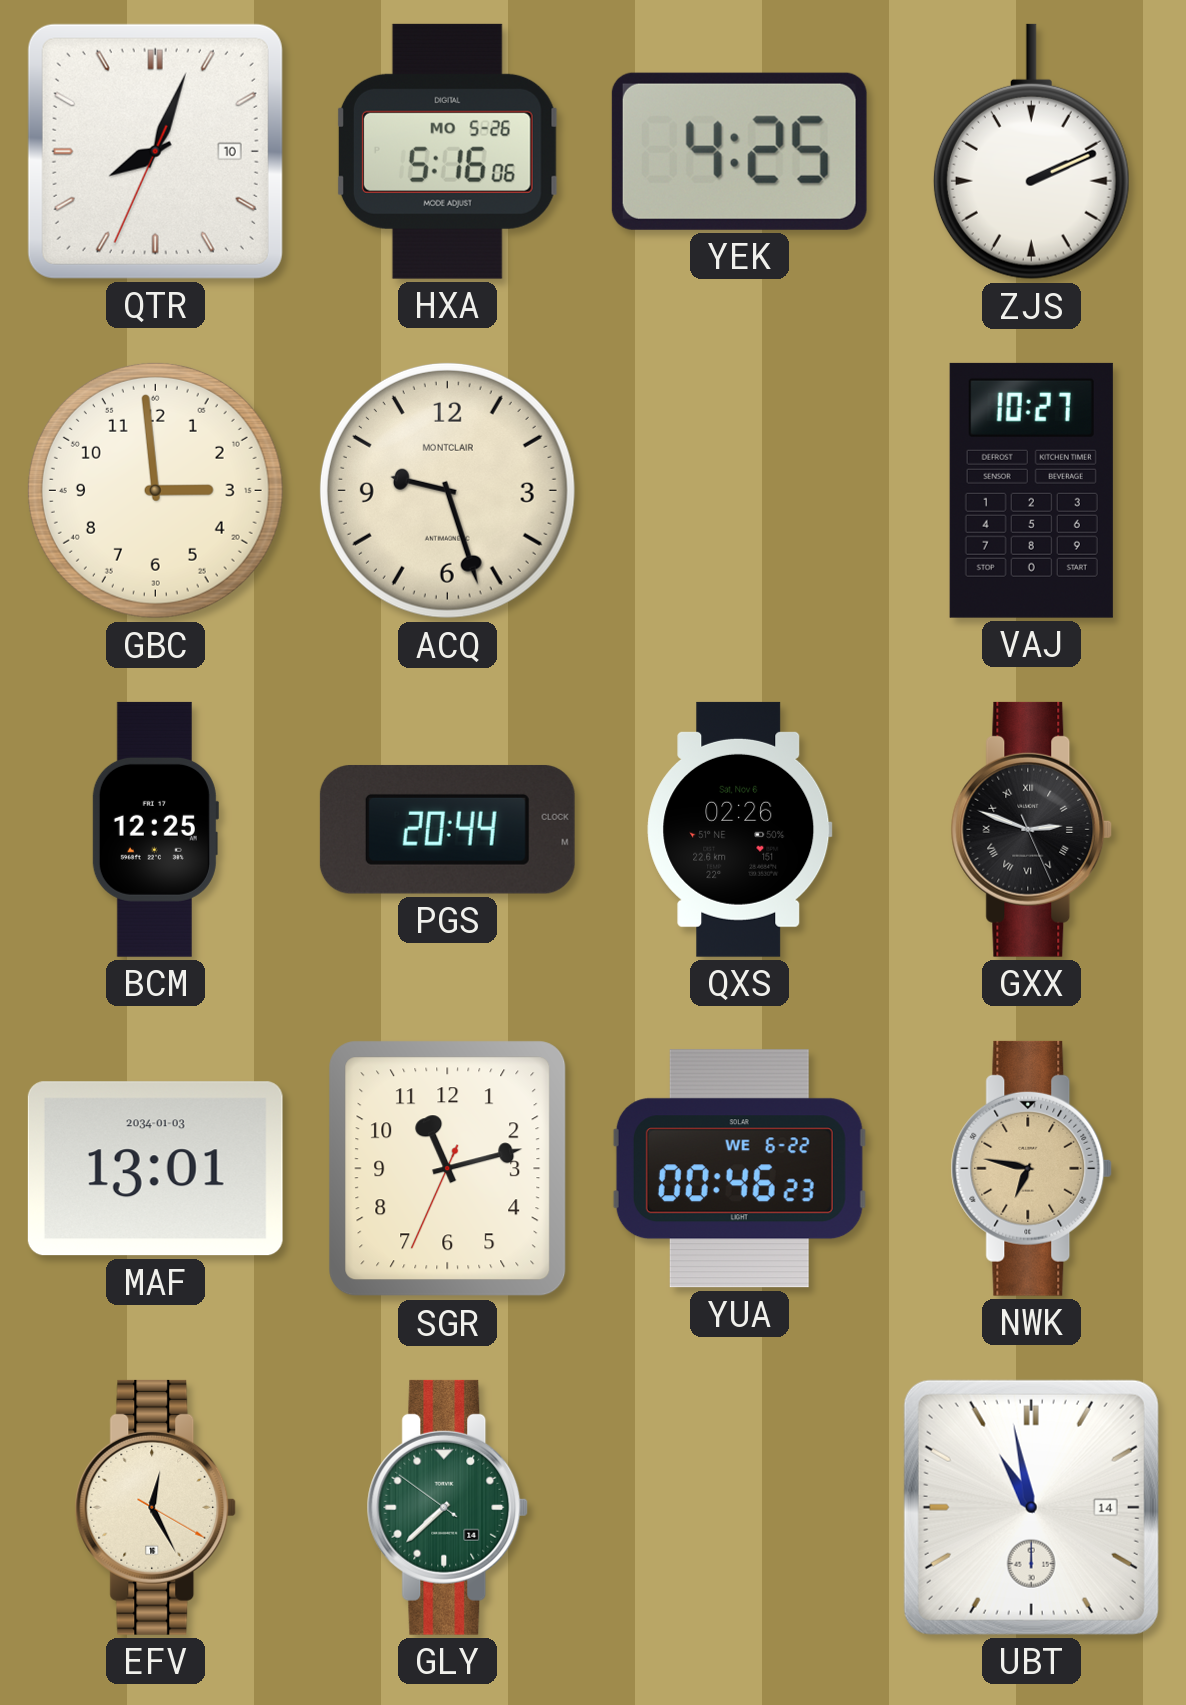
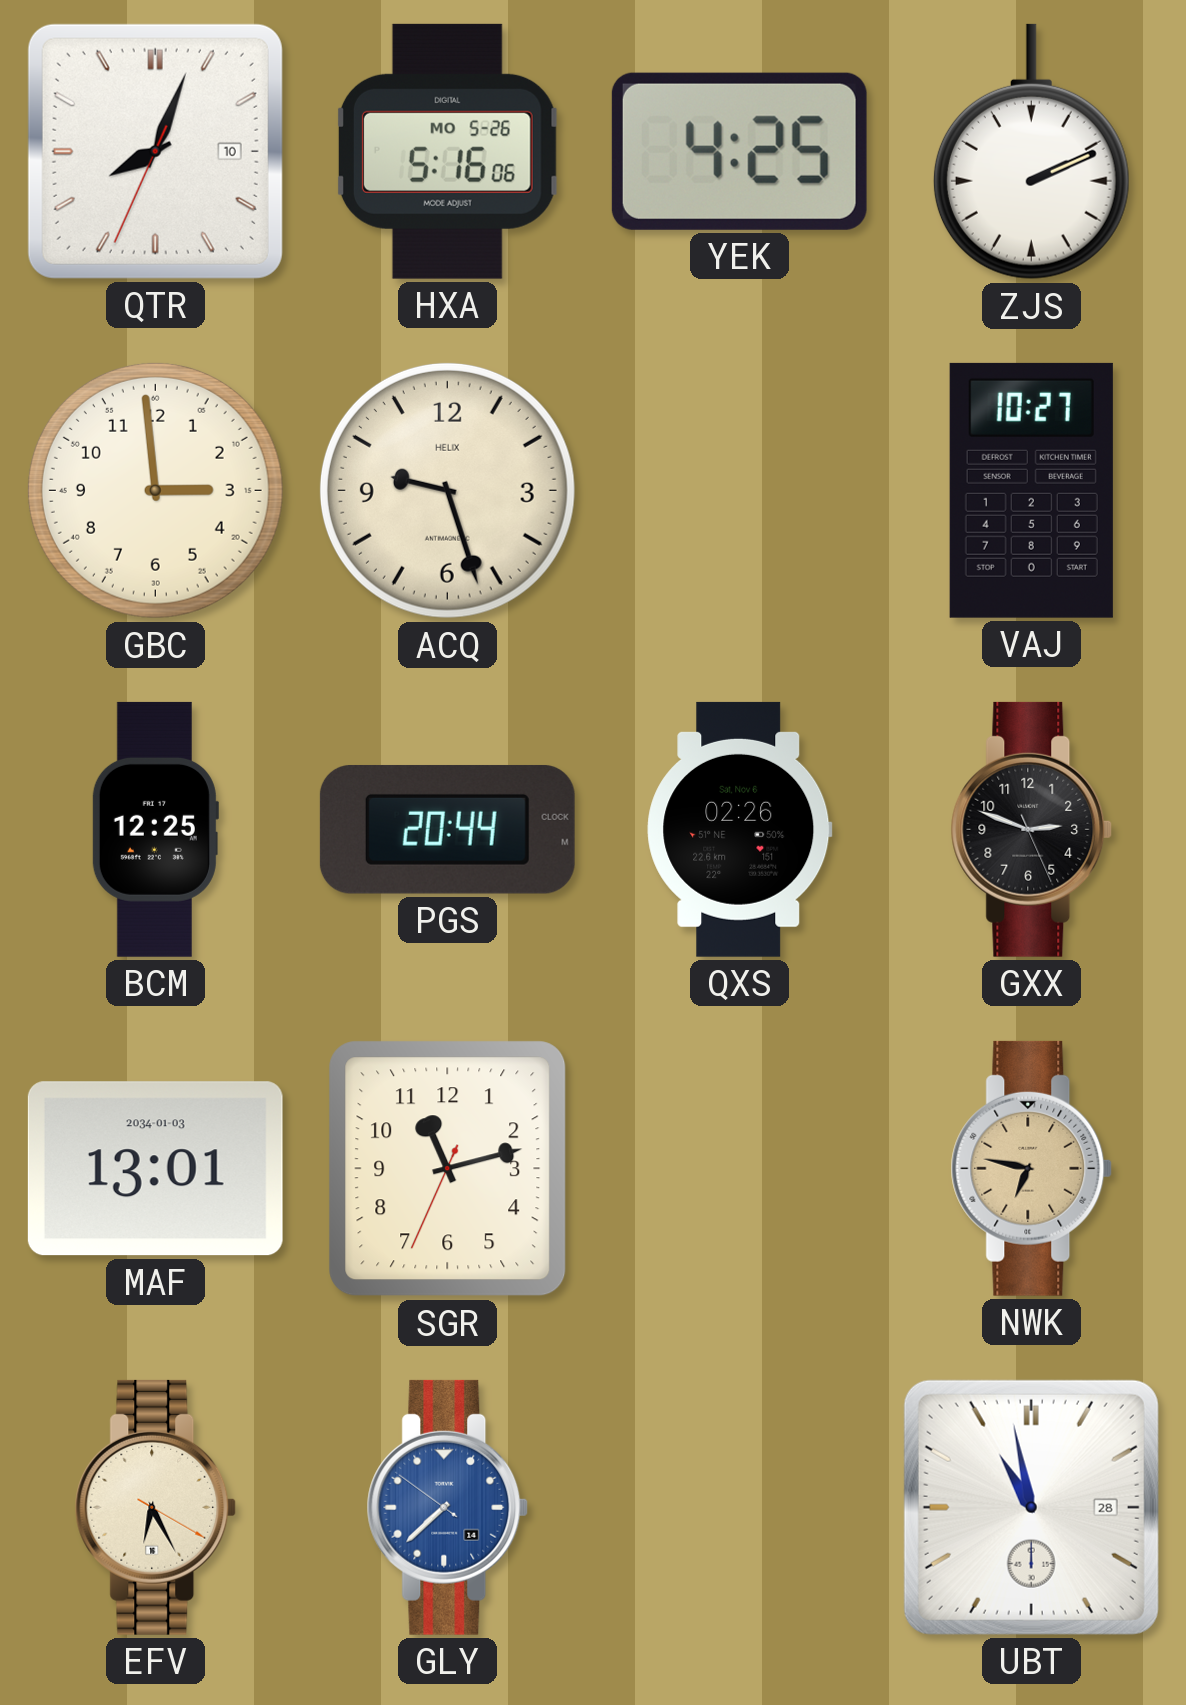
ACQ brand: MONTCLAIR -> HELIX (447, 490)
GXX numerals: Roman -> Arabic (1032, 829)
YUA: 00:46 -> none (739, 1169)
EFV: 12:25 -> 6:25 (156, 1507)
GLY dial: green -> blue (448, 1507)
UBT date: 14 -> 28 (1031, 1507)
